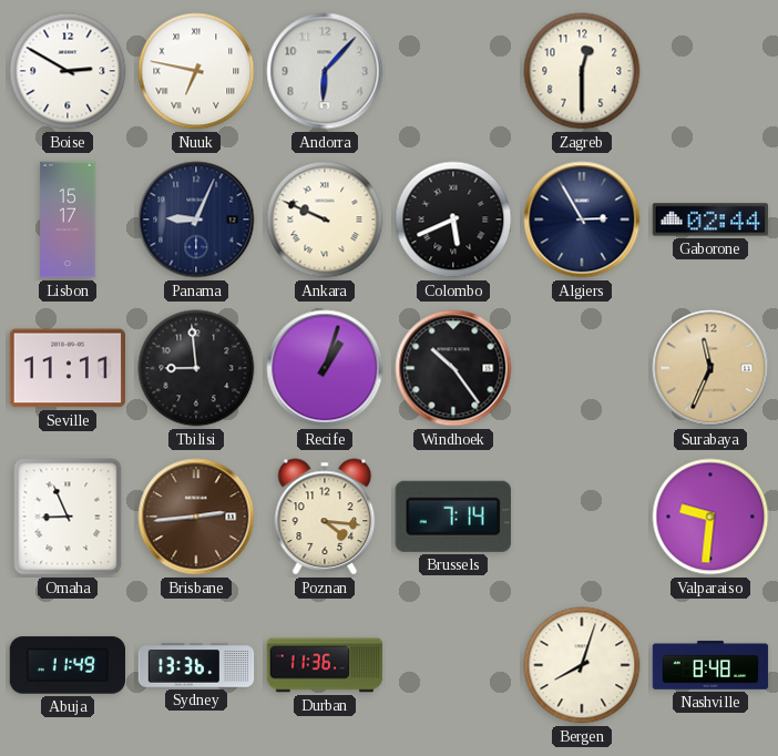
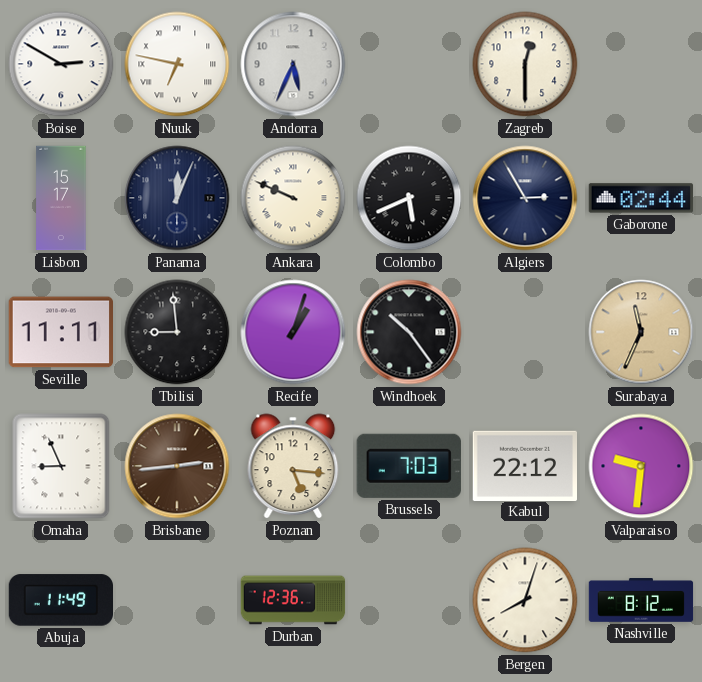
Andorra: 6:07 -> 5:34 (293, 64)
Panama: 9:04 -> 12:04 (177, 198)
Poznan: 4:16 -> 5:16 (293, 466)
Brussels: 7:14 -> 7:03 (409, 466)
Kabul: none -> 22:12 (525, 465)
Sydney: 13:36 -> none (196, 665)
Durban: 11:36 -> 12:36 (293, 600)
Nashville: 8:48 -> 8:12 (641, 600)
